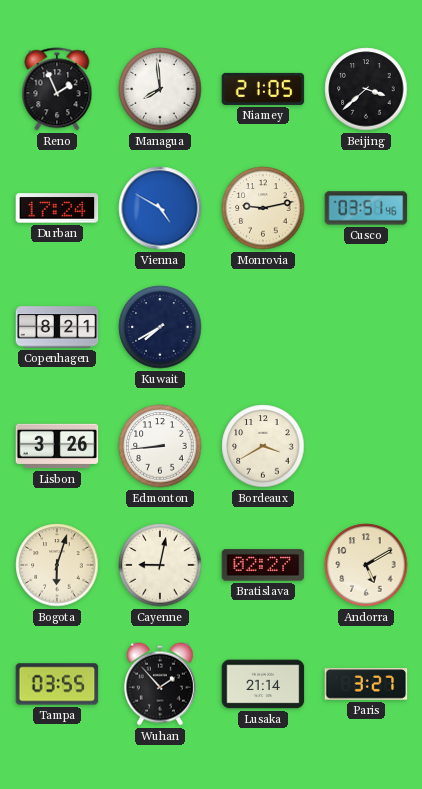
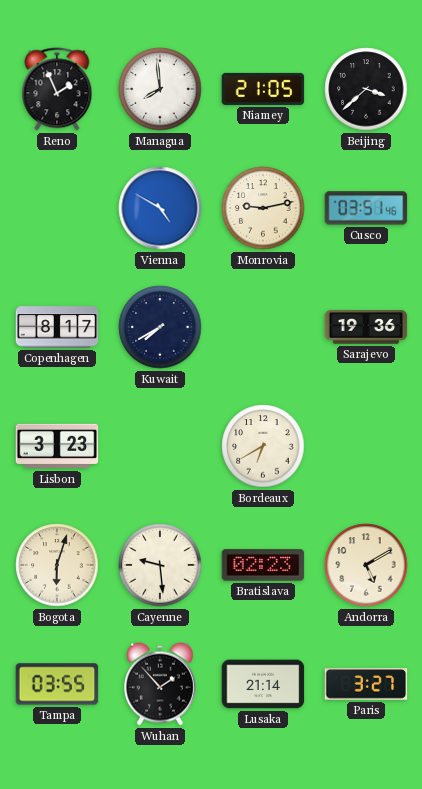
Durban: 17:24 -> none (57, 208)
Copenhagen: 8:21 -> 8:17 (57, 327)
Sarajevo: none -> 19:36 (366, 327)
Lisbon: 3:26 -> 3:23 (57, 446)
Edmonton: 8:44 -> none (160, 446)
Bordeaux: 3:40 -> 6:40 (263, 446)
Cayenne: 9:02 -> 9:29 (160, 565)
Bratislava: 02:27 -> 02:23 (263, 565)
